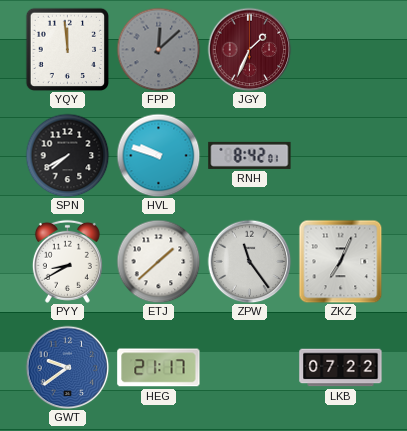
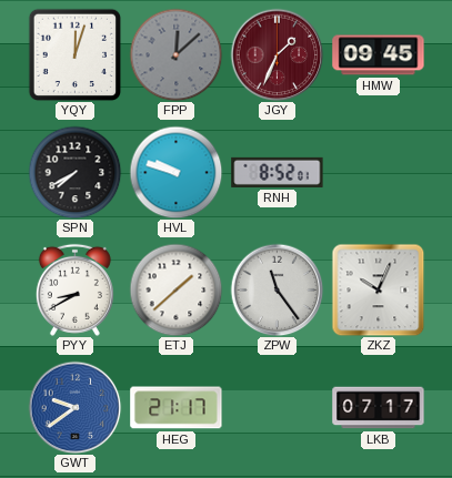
YQY: 11:59 -> 12:03 (74, 54)
HMW: none -> 09:45 (379, 55)
RNH: 8:42 -> 8:52 (278, 172)
ZKZ: 7:04 -> 10:04 (378, 289)
LKB: 07:22 -> 07:17 (379, 408)
